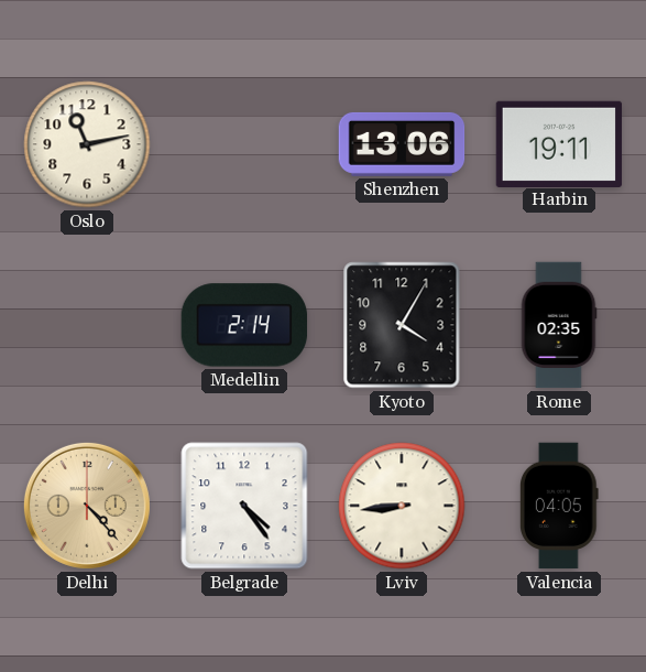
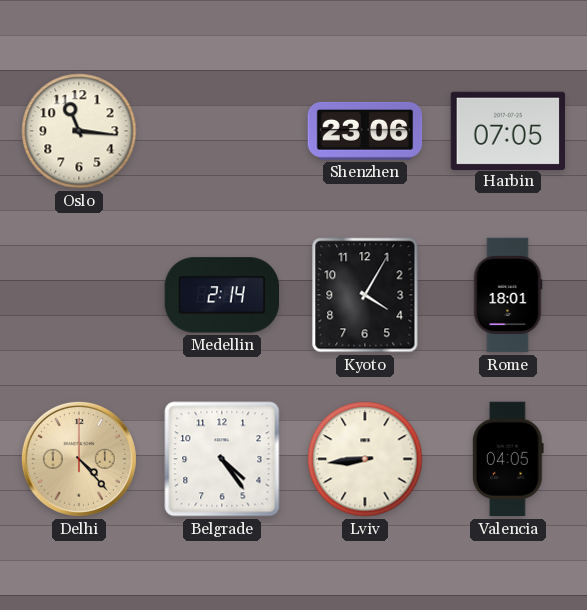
Oslo: 11:13 -> 11:16 (79, 131)
Shenzhen: 13:06 -> 23:06 (365, 131)
Harbin: 19:11 -> 07:05 (508, 130)
Rome: 02:35 -> 18:01 (508, 295)
